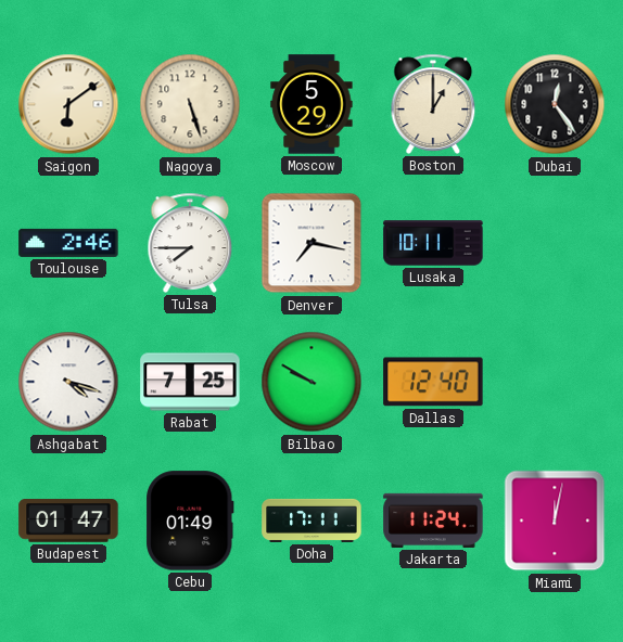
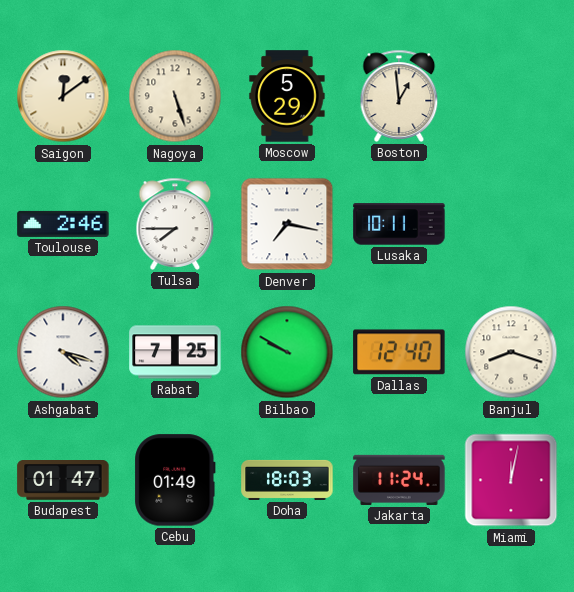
Saigon: 6:09 -> 12:09 (63, 96)
Boston: 1:00 -> 12:59 (399, 96)
Dubai: 12:24 -> none (555, 104)
Banjul: none -> 8:18 (511, 352)
Doha: 17:11 -> 18:03 (287, 480)
